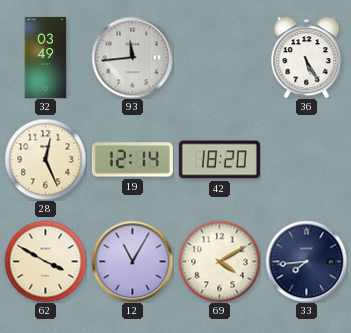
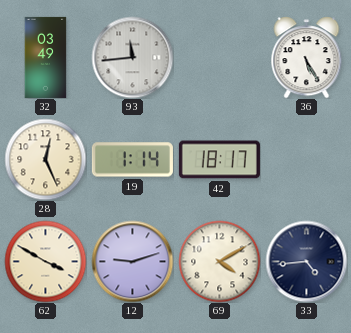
19: 12:14 -> 1:14 (132, 160)
42: 18:20 -> 18:17 (219, 160)
12: 11:05 -> 9:12 (132, 261)
33: 7:44 -> 4:44 (306, 261)
